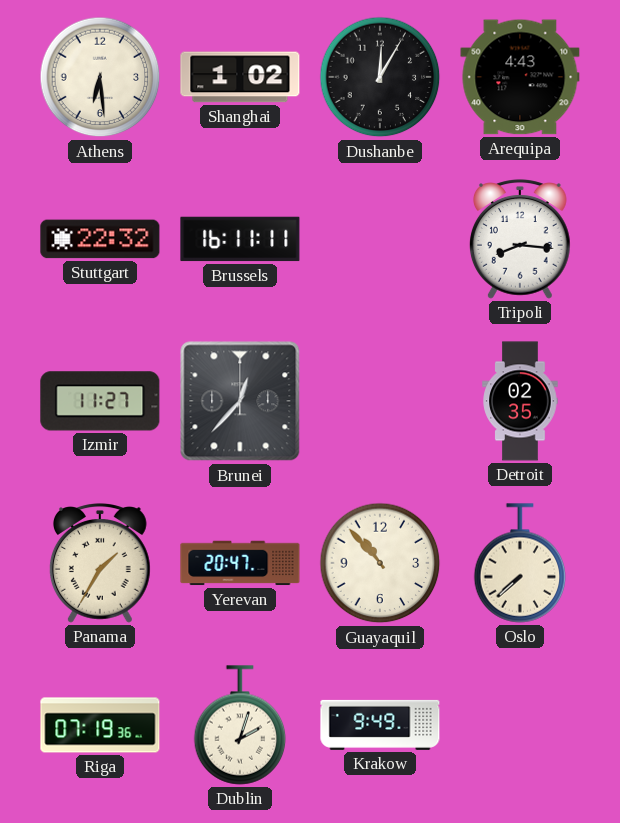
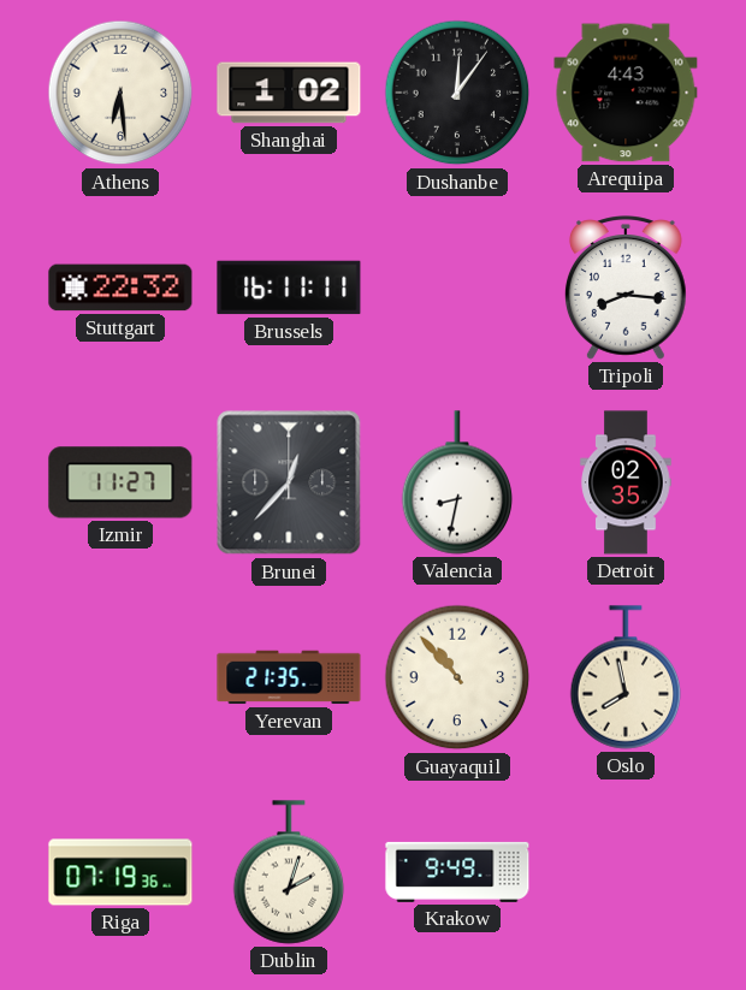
Dushanbe: 12:05 -> 12:06 (457, 93)
Valencia: none -> 8:32 (457, 482)
Panama: 1:35 -> none (100, 563)
Yerevan: 20:47 -> 21:35 (289, 677)
Oslo: 7:38 -> 7:58 (626, 677)
